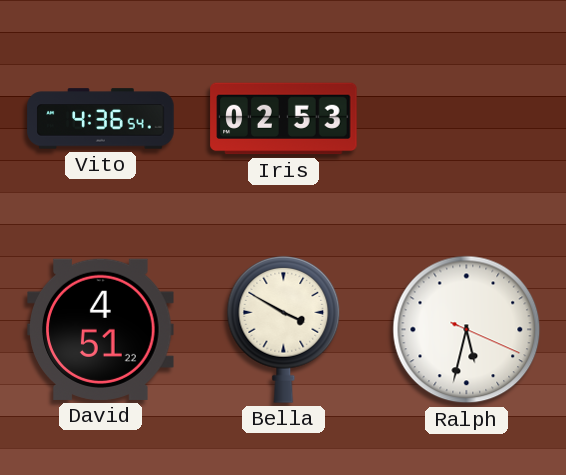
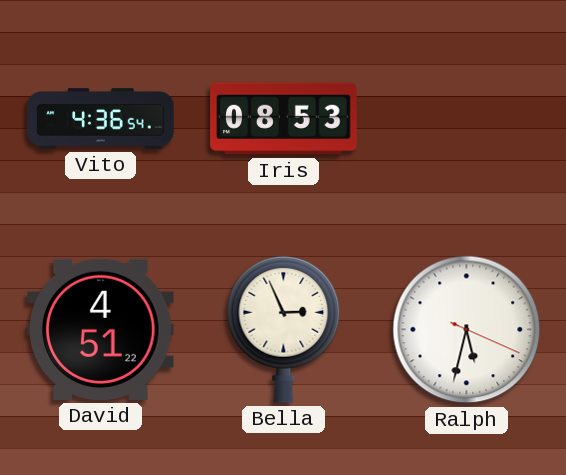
Iris: 02:53 -> 08:53 (284, 119)
Bella: 3:50 -> 2:56 (284, 329)
